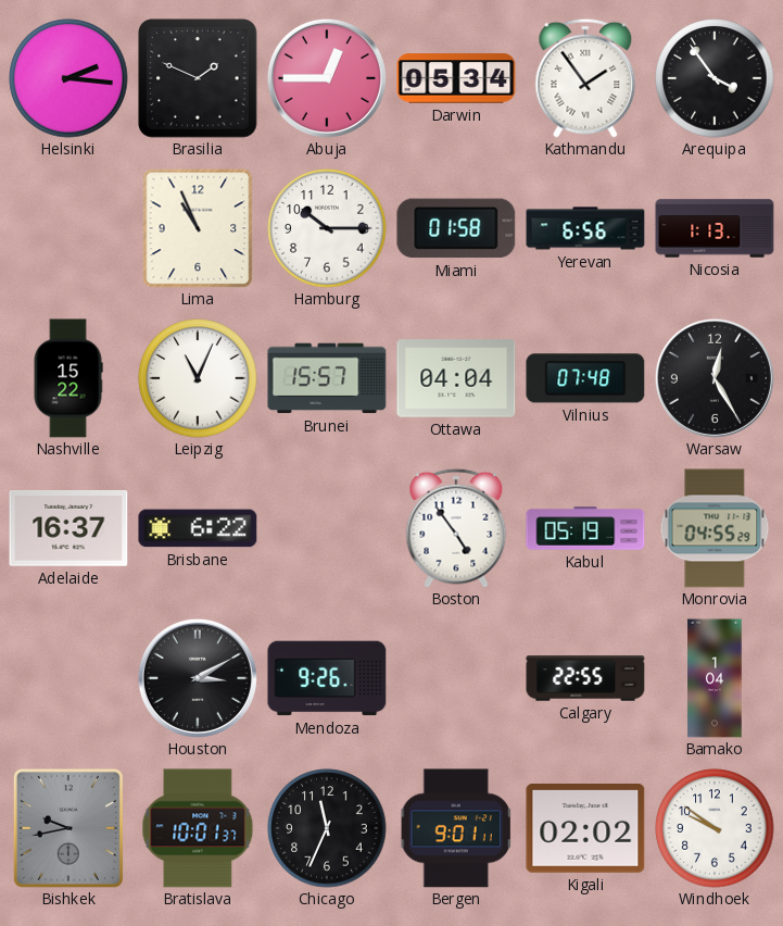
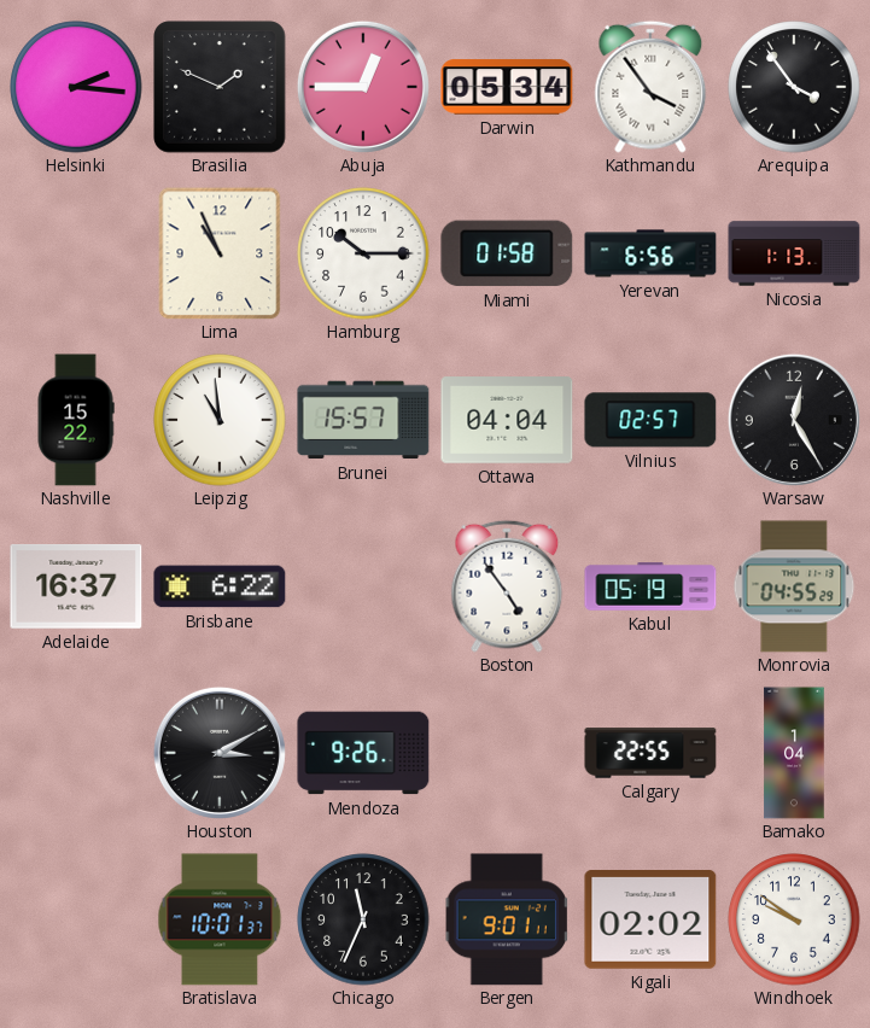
Kathmandu: 1:54 -> 3:54 (650, 87)
Leipzig: 11:04 -> 10:59 (220, 420)
Vilnius: 07:48 -> 02:57 (650, 420)
Bishkek: 9:43 -> none (68, 828)
